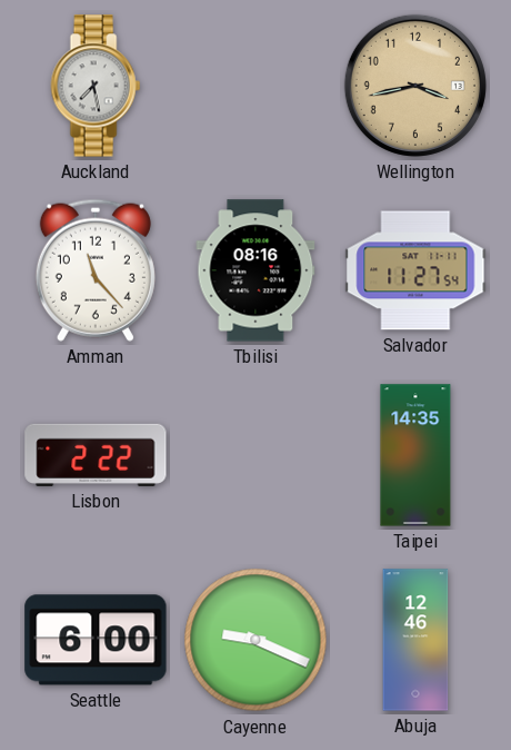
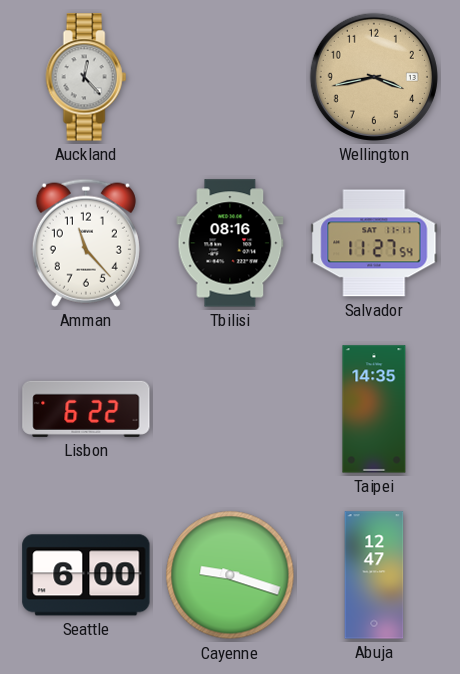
Auckland: 7:28 -> 12:23 (86, 77)
Lisbon: 2:22 -> 6:22 (86, 409)
Cayenne: 9:19 -> 9:18 (230, 575)
Abuja: 12:46 -> 12:47 (374, 575)
